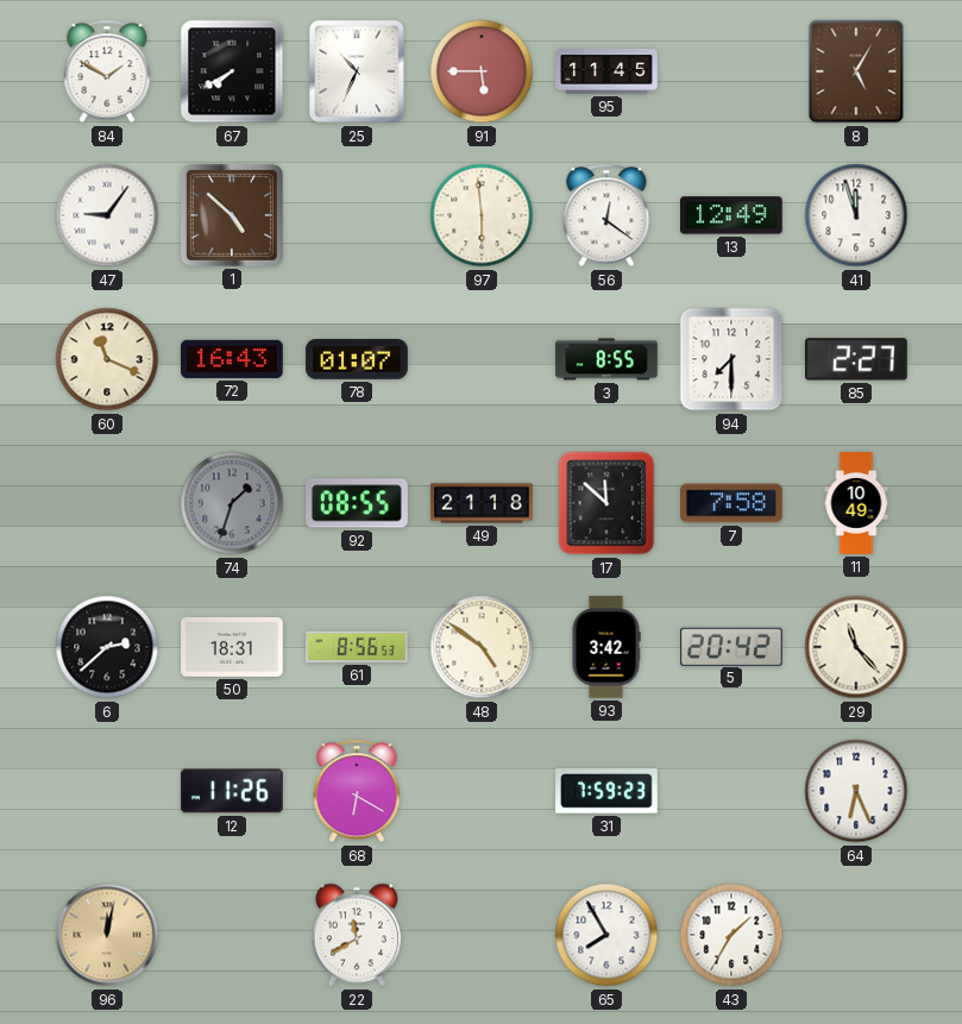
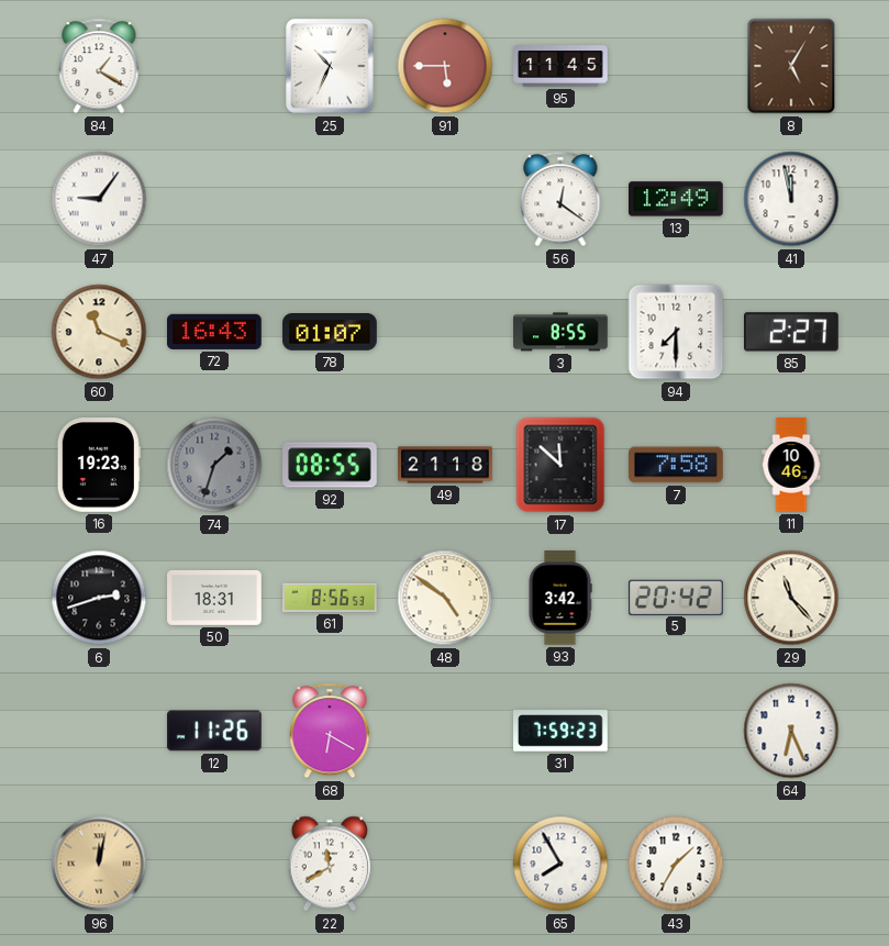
84: 1:50 -> 1:20 (99, 66)
67: 7:40 -> none (232, 71)
1: 4:52 -> none (232, 215)
97: 5:59 -> none (482, 215)
41: 11:57 -> 11:58 (791, 199)
16: none -> 19:23 (99, 465)
11: 10:49 -> 10:46 (791, 465)
6: 2:38 -> 2:42 (99, 598)
